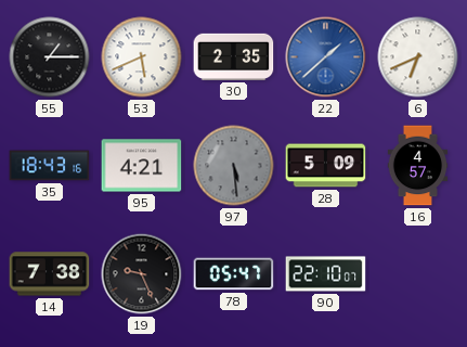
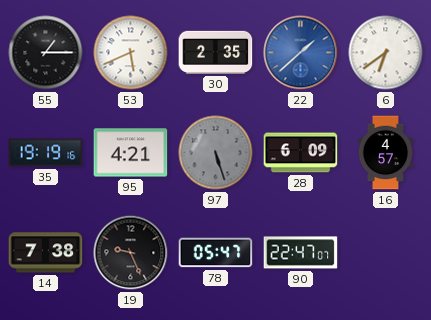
6: 6:41 -> 6:39 (386, 53)
35: 18:43 -> 19:19 (46, 153)
97: 5:29 -> 5:27 (216, 153)
28: 5:09 -> 6:09 (301, 153)
90: 22:10 -> 22:47 (301, 253)
